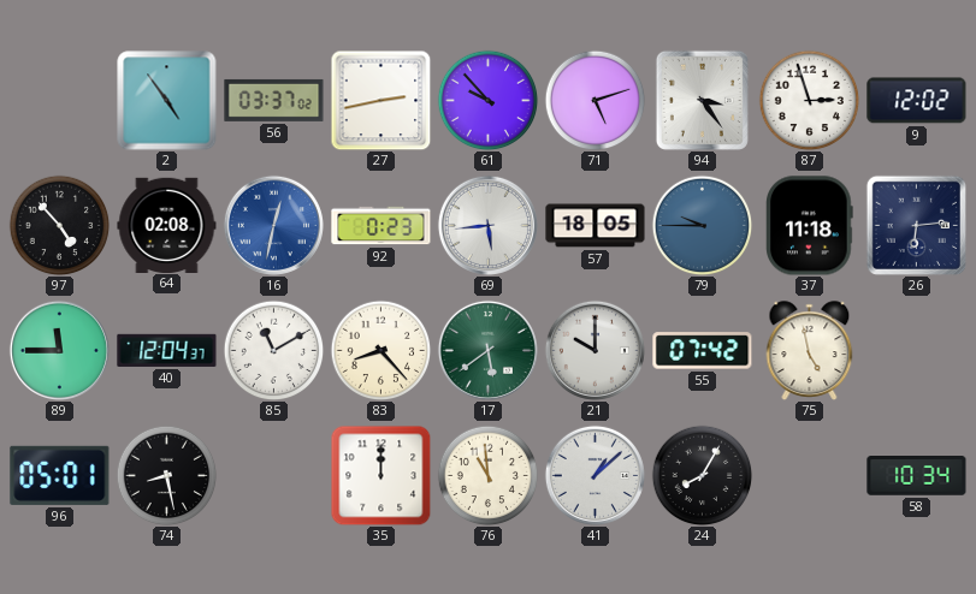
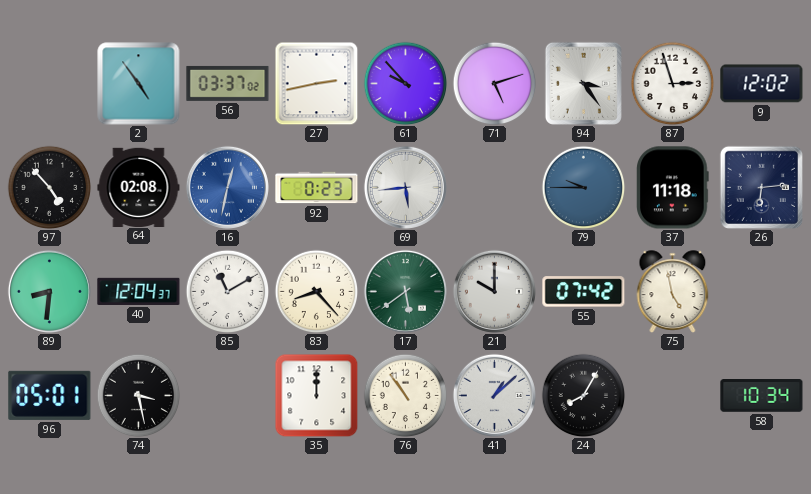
57: 18:05 -> none (596, 226)
89: 11:45 -> 8:31 (49, 291)
74: 8:28 -> 3:28 (138, 395)
76: 10:59 -> 10:54 (405, 395)
